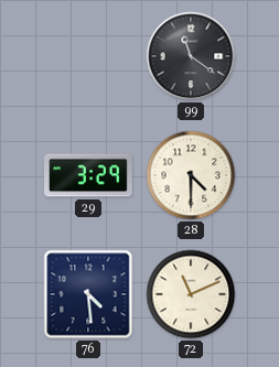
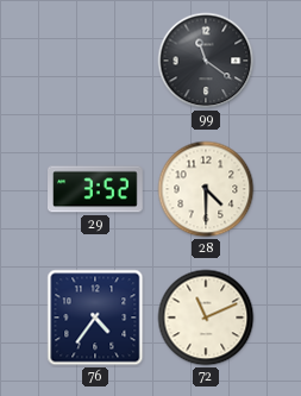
29: 3:29 -> 3:52 (96, 189)
76: 4:29 -> 4:36 (95, 318)
